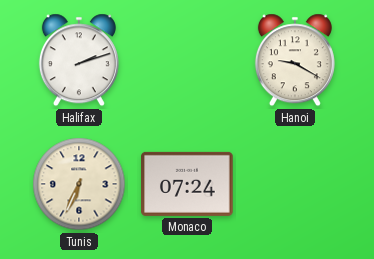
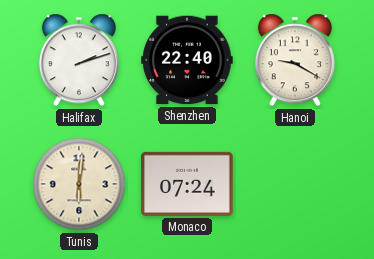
Shenzhen: none -> 22:40 (187, 60)
Tunis: 6:34 -> 6:01 (79, 184)
